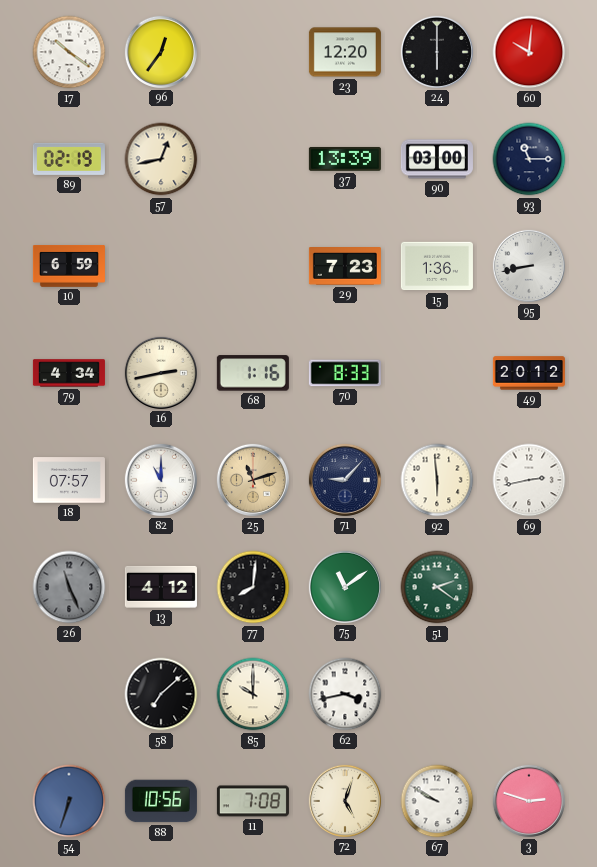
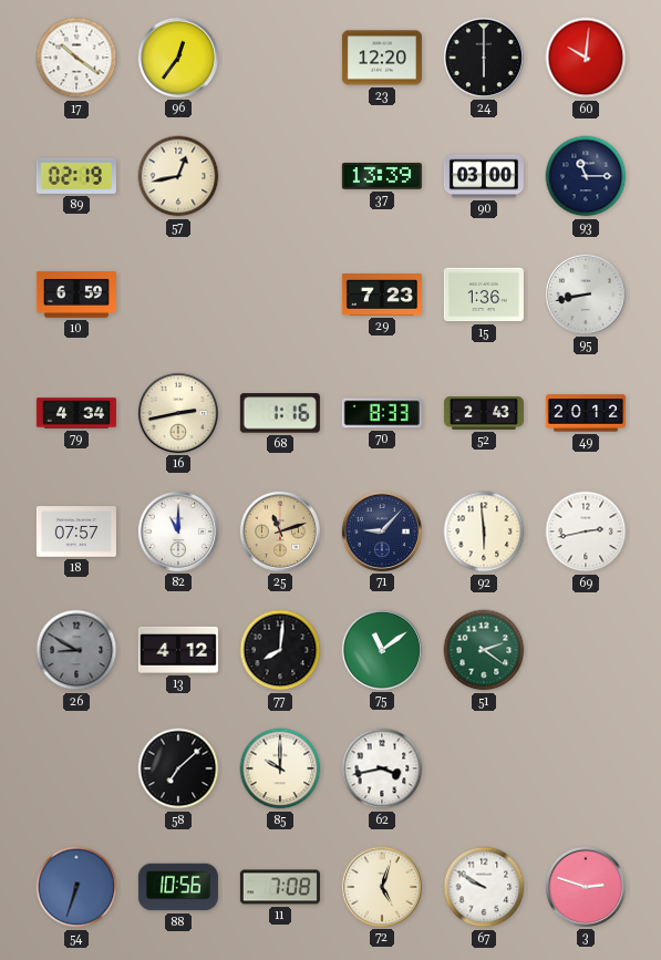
52: none -> 2:43 (484, 414)
26: 11:26 -> 8:50 (76, 650)
